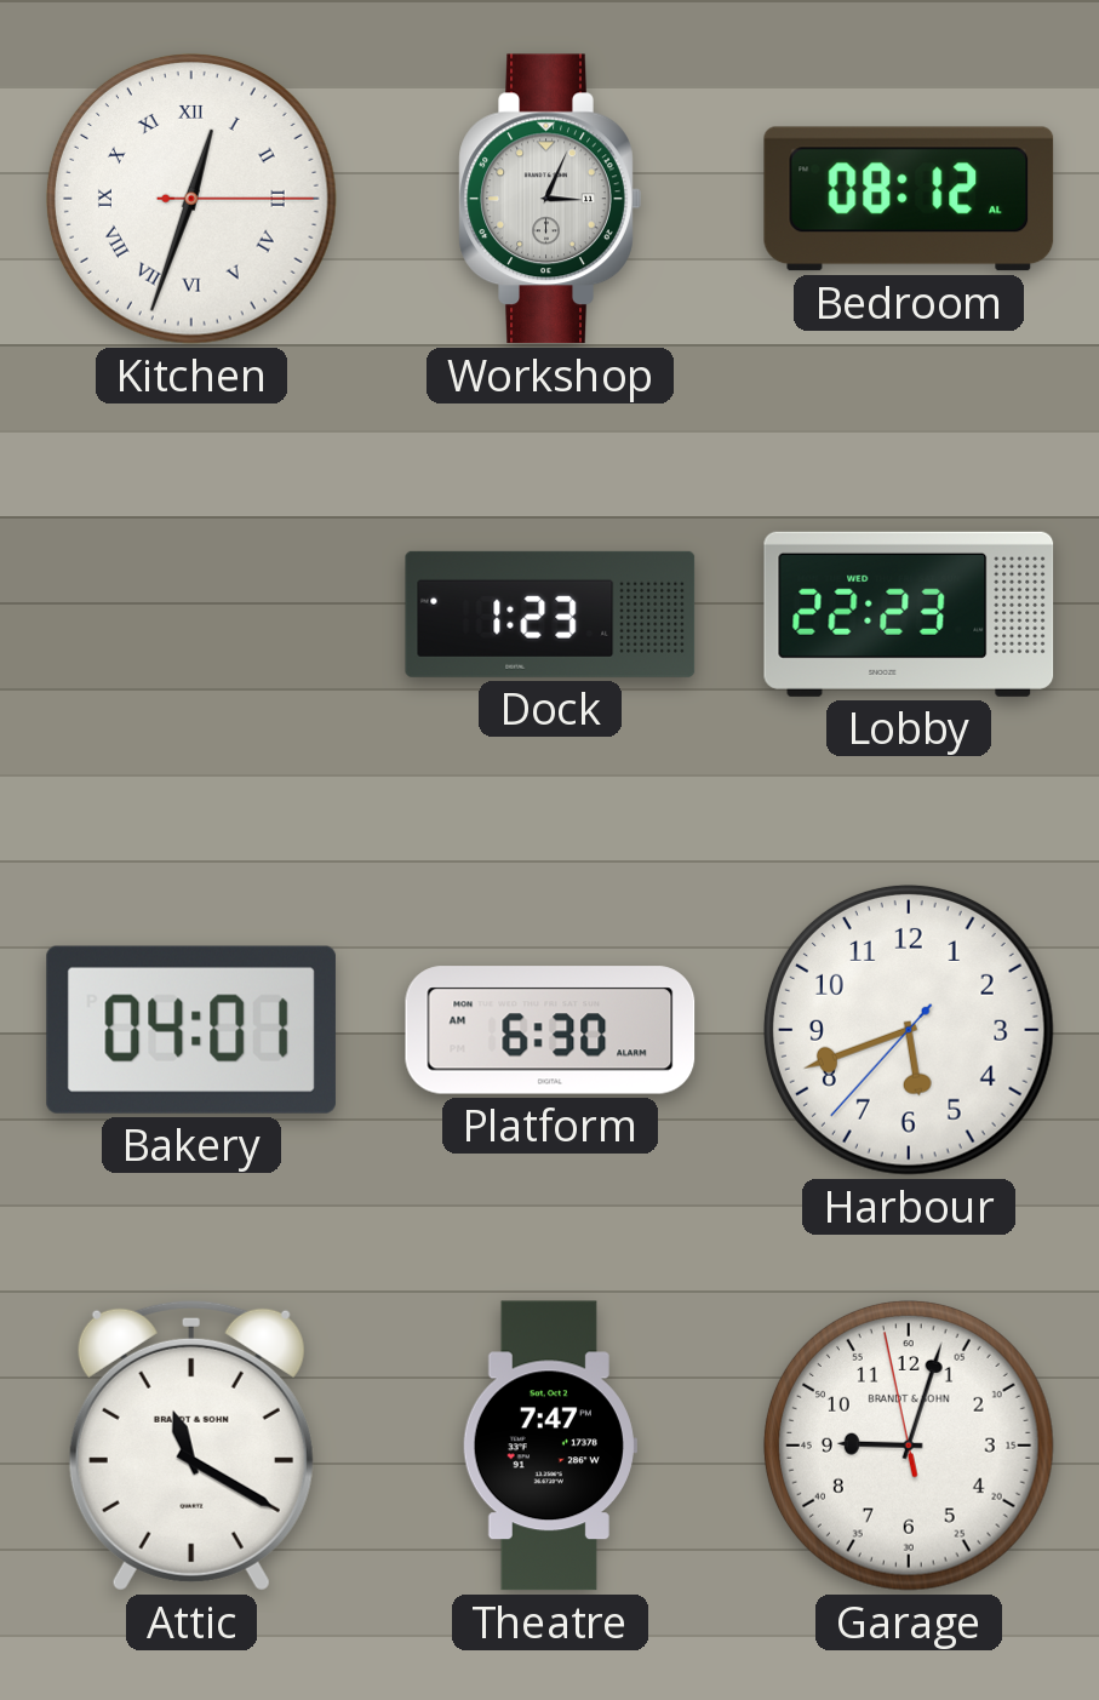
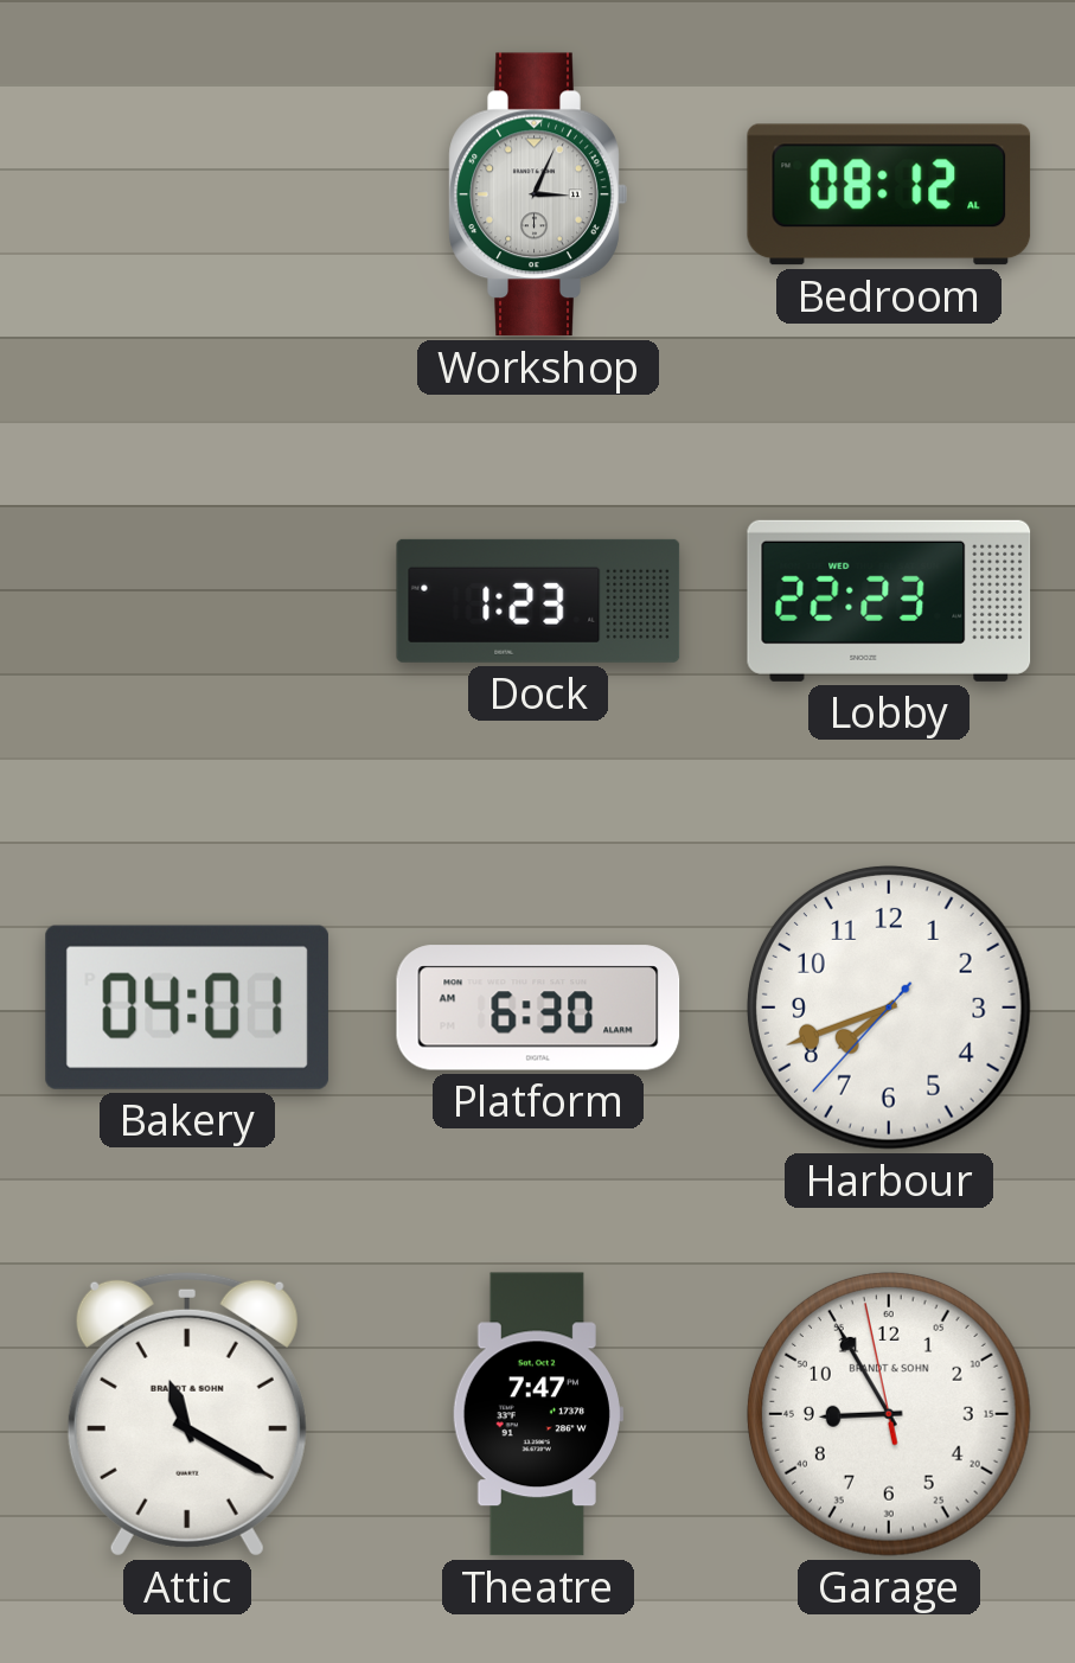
Kitchen: 12:33 -> none (191, 199)
Harbour: 5:41 -> 7:41 (889, 1008)
Garage: 9:02 -> 8:54 (889, 1414)
